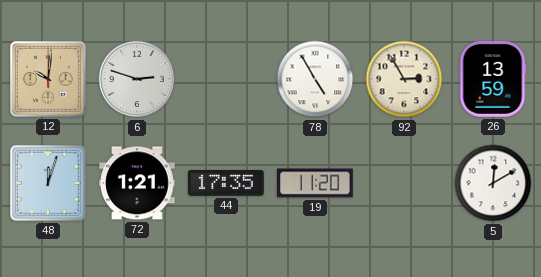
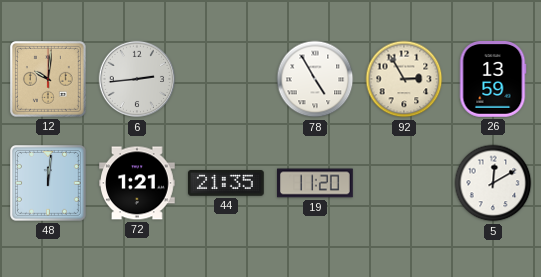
6: 2:48 -> 2:44 (137, 79)
48: 12:03 -> 12:01 (49, 184)
44: 17:35 -> 21:35 (227, 183)
